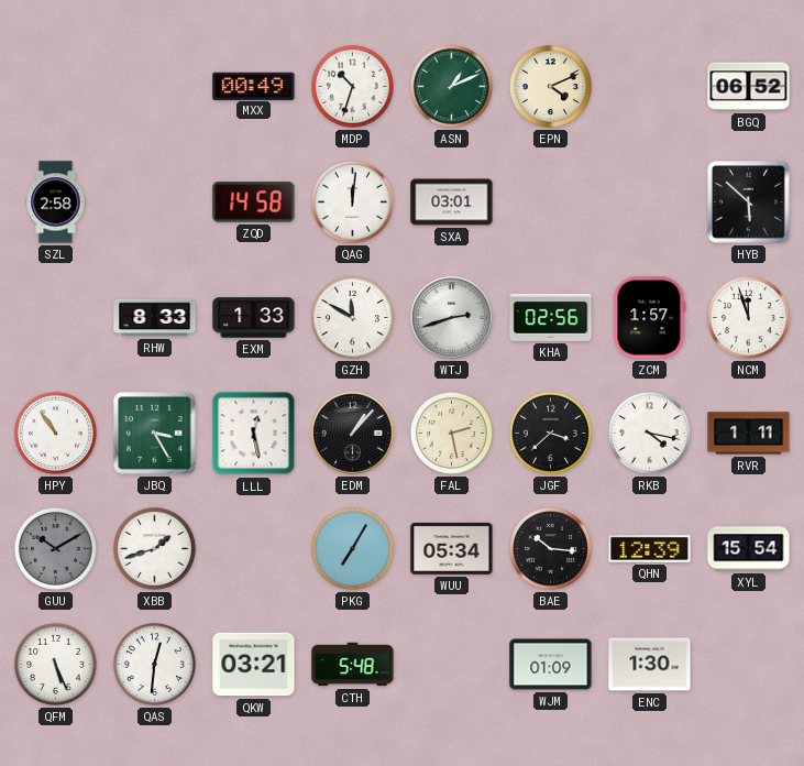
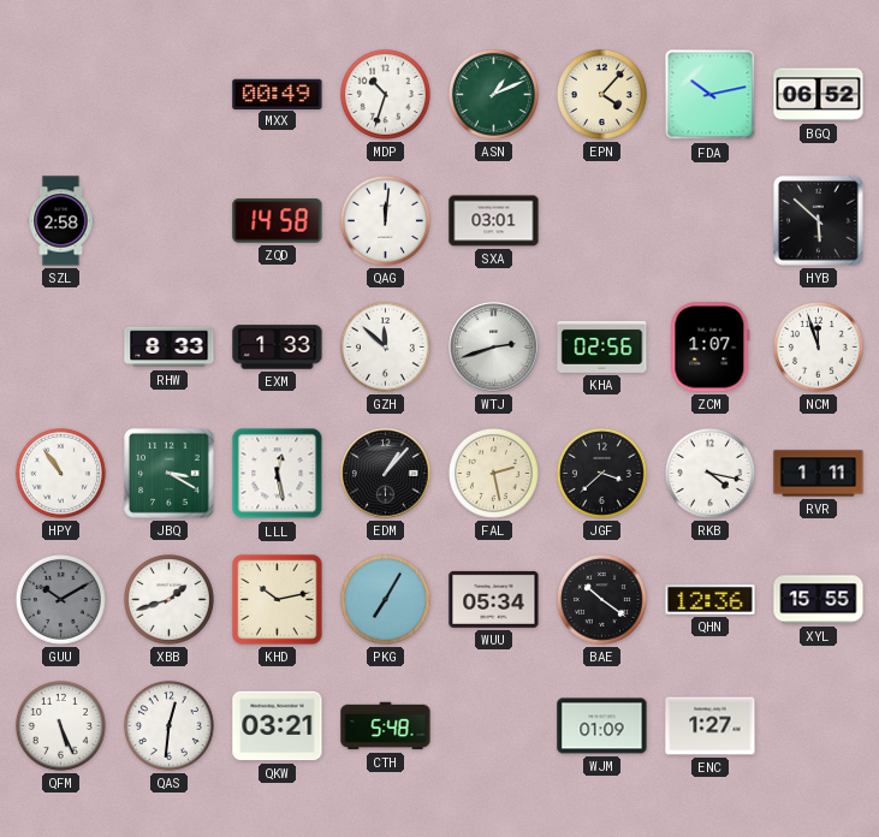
EPN: 4:11 -> 4:07 (601, 94)
FDA: none -> 10:13 (711, 95)
GZH: 11:50 -> 11:52 (385, 346)
ZCM: 1:57 -> 1:07 (711, 348)
JBQ: 3:25 -> 3:20 (170, 474)
KHD: none -> 10:13 (278, 600)
BAE: 10:16 -> 10:21 (601, 599)
QHN: 12:39 -> 12:36 (711, 600)
XYL: 15:54 -> 15:55 (819, 600)
ENC: 1:30 -> 1:27 (711, 726)
